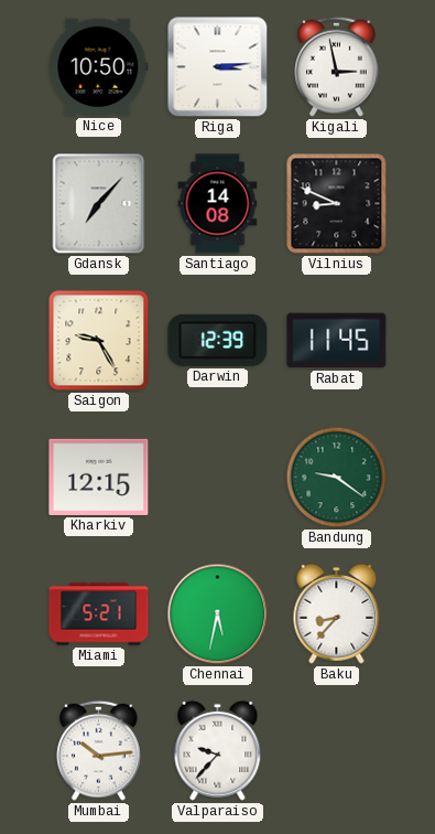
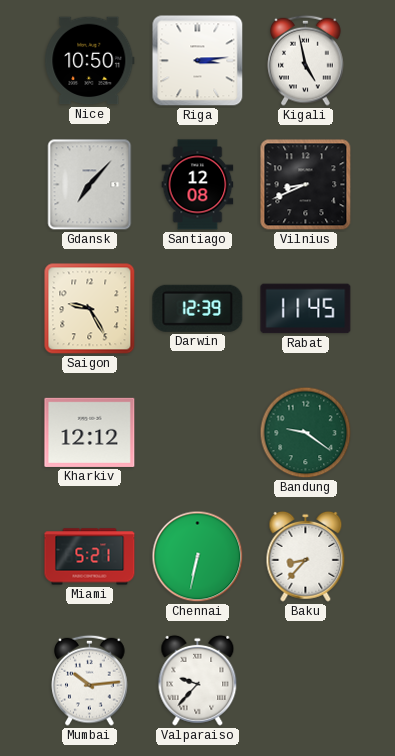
Kigali: 2:58 -> 4:58 (306, 60)
Santiago: 14:08 -> 12:08 (198, 185)
Vilnius: 8:49 -> 8:41 (306, 185)
Kharkiv: 12:15 -> 12:12 (90, 432)
Chennai: 5:32 -> 6:32 (198, 557)
